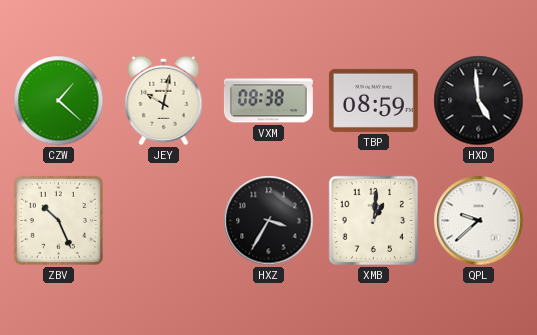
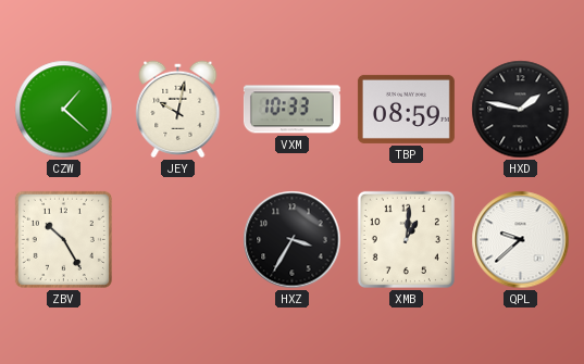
VXM: 08:38 -> 10:33 (291, 110)
HXD: 4:59 -> 1:47 (521, 110)
ZBV: 10:26 -> 10:25 (63, 239)
